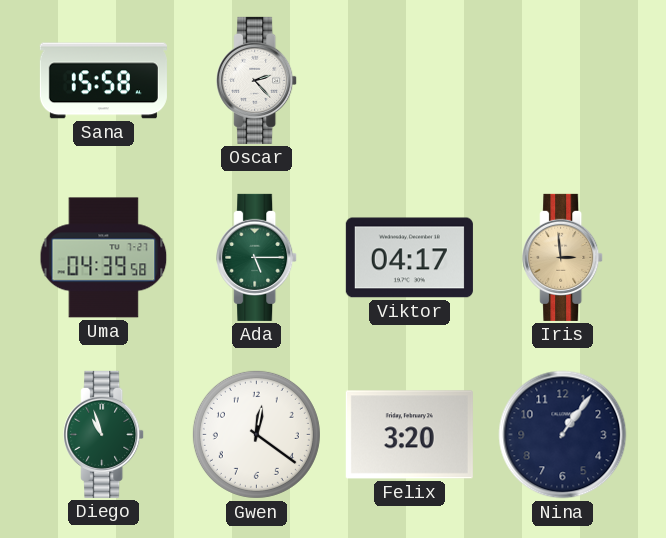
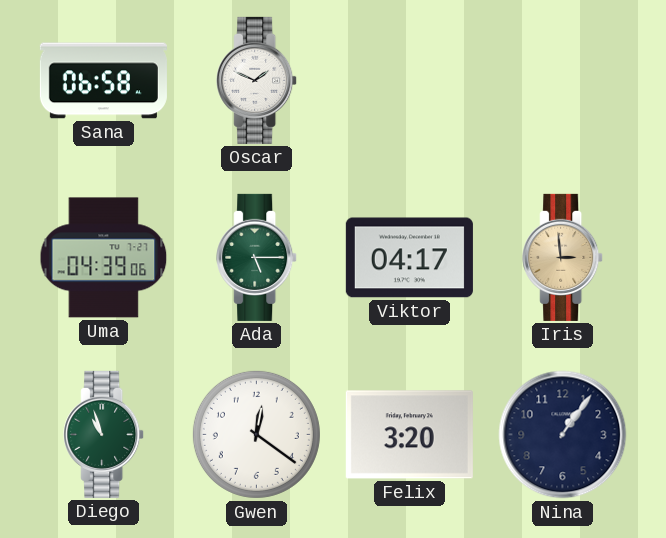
Sana: 15:58 -> 06:58 (103, 81)
Oscar: 2:23 -> 1:49 (257, 80)
Uma: 04:39:58 -> 04:39:06 (104, 258)
